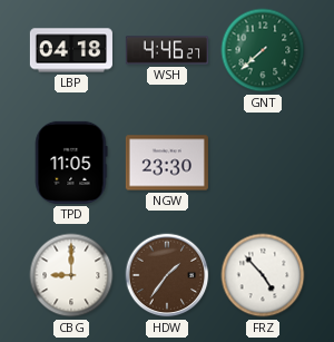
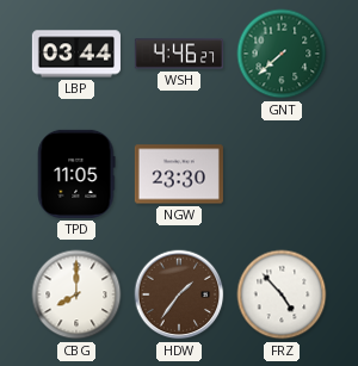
LBP: 04:18 -> 03:44 (76, 54)
CBG: 9:00 -> 8:00 (76, 294)
